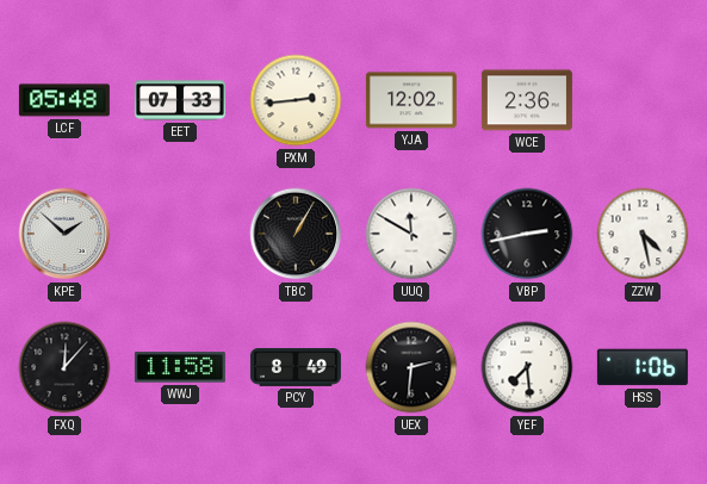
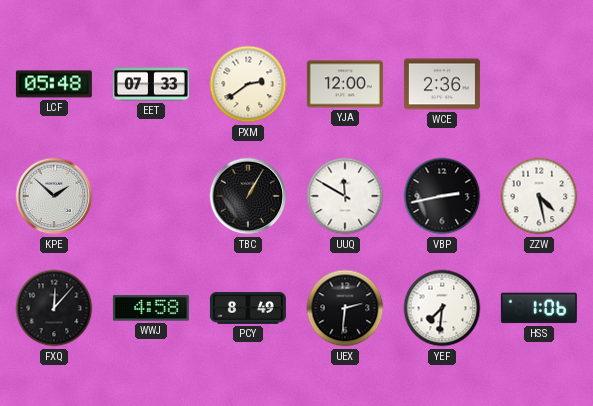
PXM: 2:44 -> 2:39 (248, 84)
YJA: 12:02 -> 12:00 (345, 84)
WWJ: 11:58 -> 4:58 (151, 308)
YEF: 7:29 -> 7:31 (442, 308)
